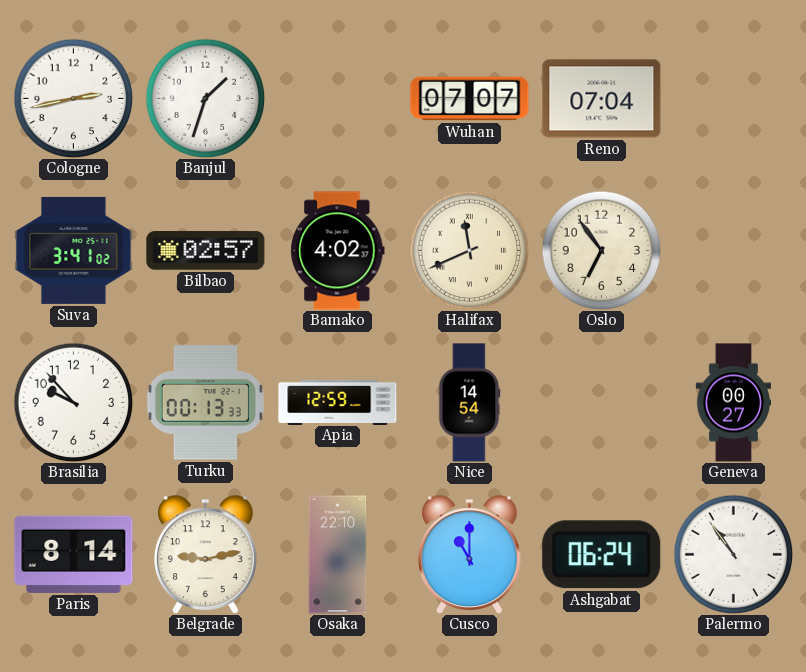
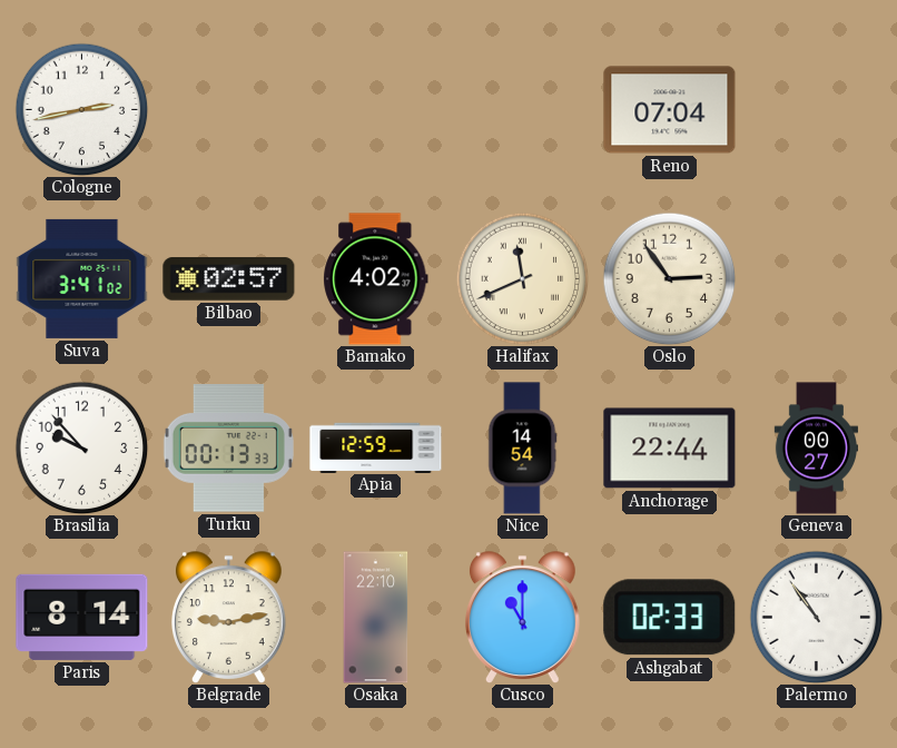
Banjul: 1:33 -> none (205, 98)
Wuhan: 07:07 -> none (470, 99)
Oslo: 6:54 -> 2:54 (669, 278)
Anchorage: none -> 22:44 (670, 449)
Ashgabat: 06:24 -> 02:33 (670, 618)
